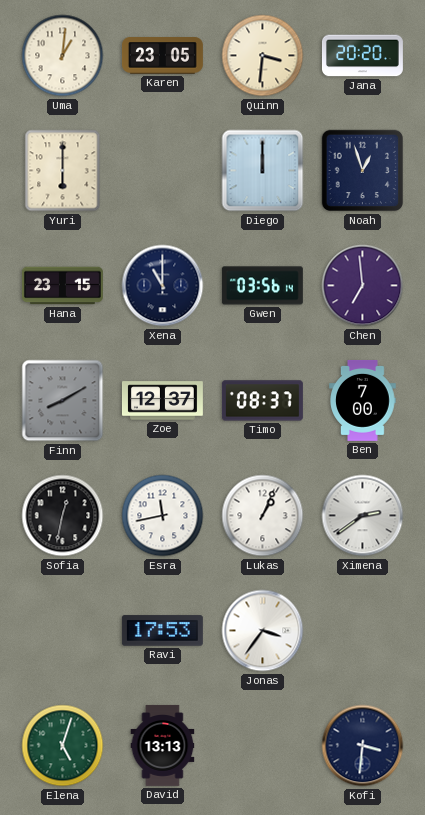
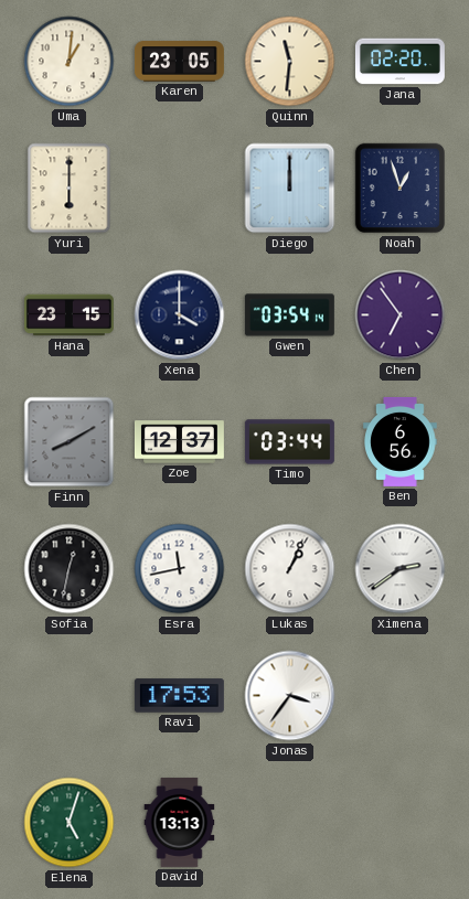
Quinn: 3:31 -> 11:31 (290, 62)
Jana: 20:20 -> 02:20 (399, 62)
Xena: 11:00 -> 4:00 (180, 315)
Gwen: 03:56 -> 03:54 (289, 315)
Chen: 6:59 -> 6:54 (401, 315)
Timo: 08:37 -> 03:44 (289, 442)
Ben: 7:00 -> 6:56 (401, 441)
Kofi: 3:31 -> none (363, 746)
